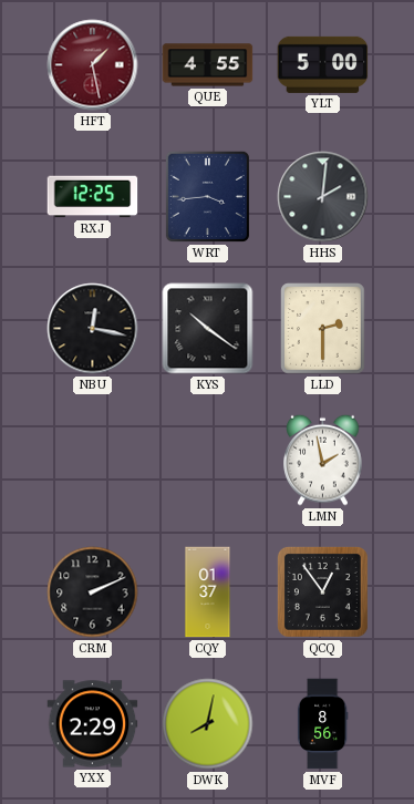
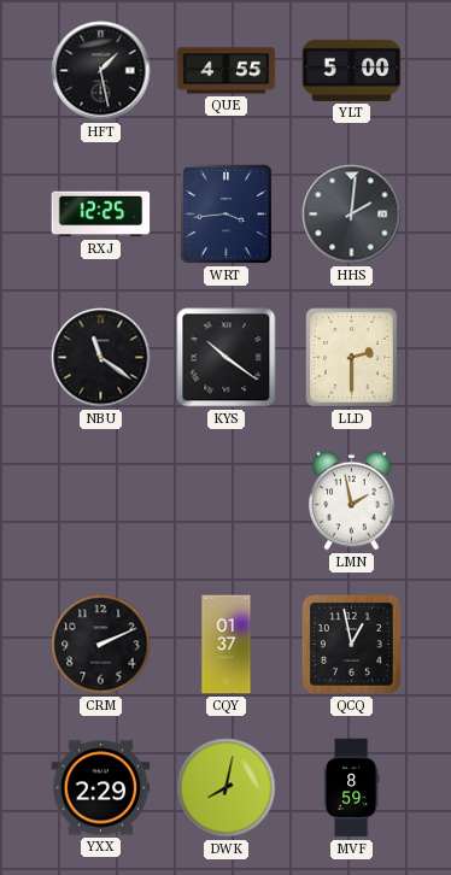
HFT dial: burgundy -> black (101, 71)
NBU: 12:17 -> 11:21 (101, 358)
QCQ: 12:54 -> 12:58 (351, 644)
MVF: 8:56 -> 8:59 (351, 788)
